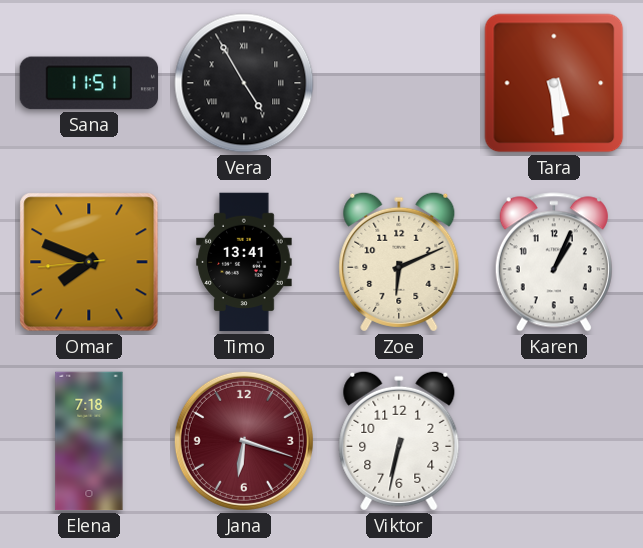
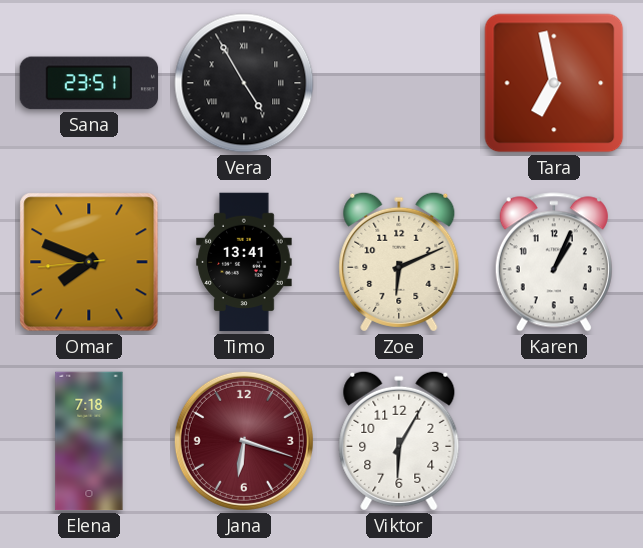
Sana: 11:51 -> 23:51 (89, 83)
Tara: 5:29 -> 6:58 (554, 83)
Viktor: 6:32 -> 6:05 (399, 441)
